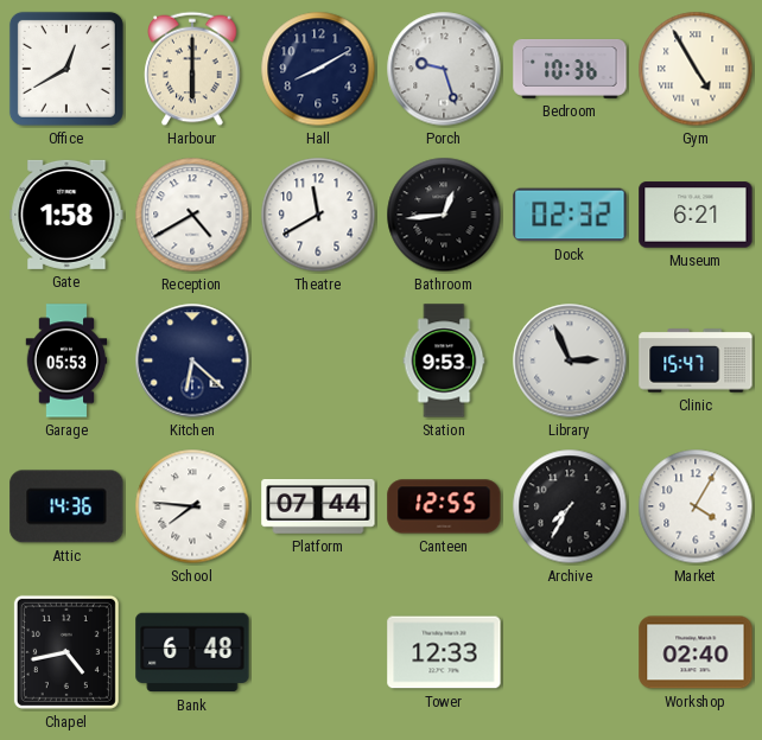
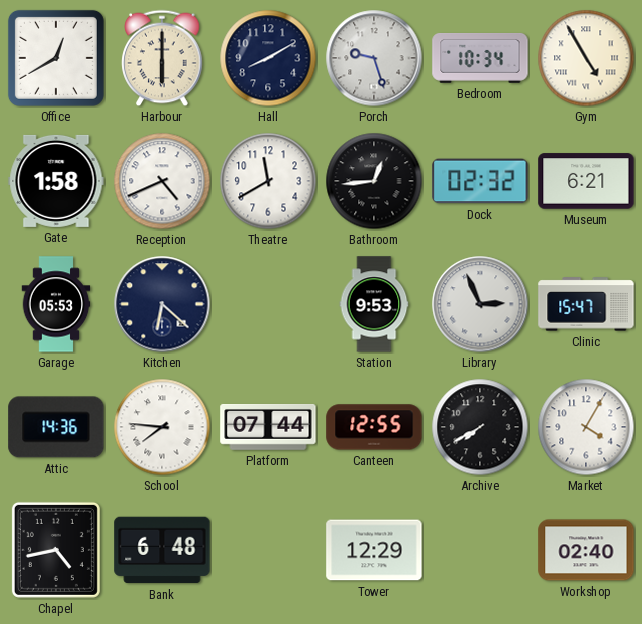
Bedroom: 10:36 -> 10:34 (480, 58)
Reception: 4:40 -> 4:41 (162, 181)
Archive: 7:35 -> 7:40 (480, 427)
Tower: 12:33 -> 12:29 (374, 550)
